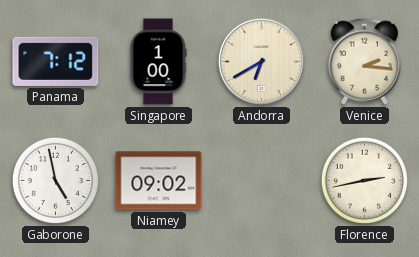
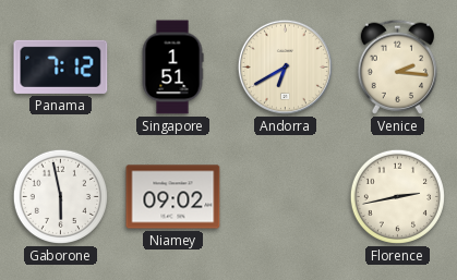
Singapore: 1:00 -> 1:51 (172, 68)
Gaborone: 4:58 -> 5:58 (60, 196)
